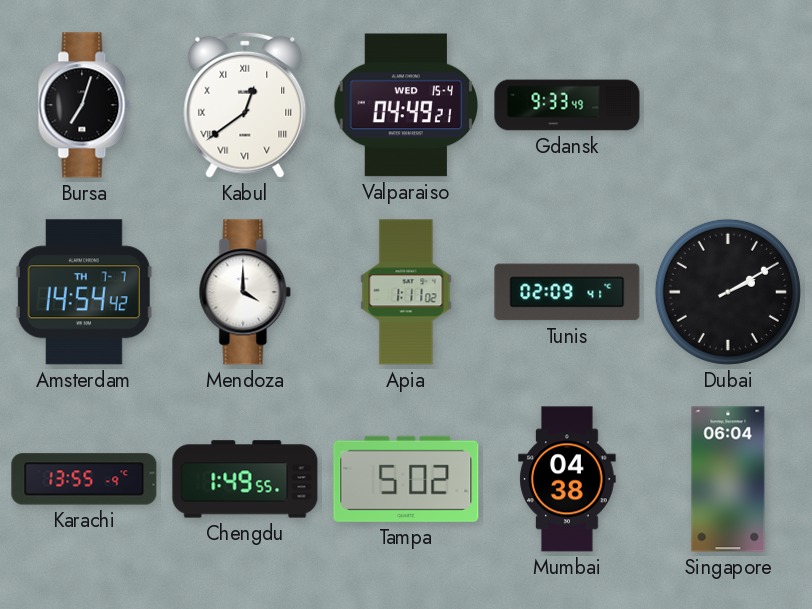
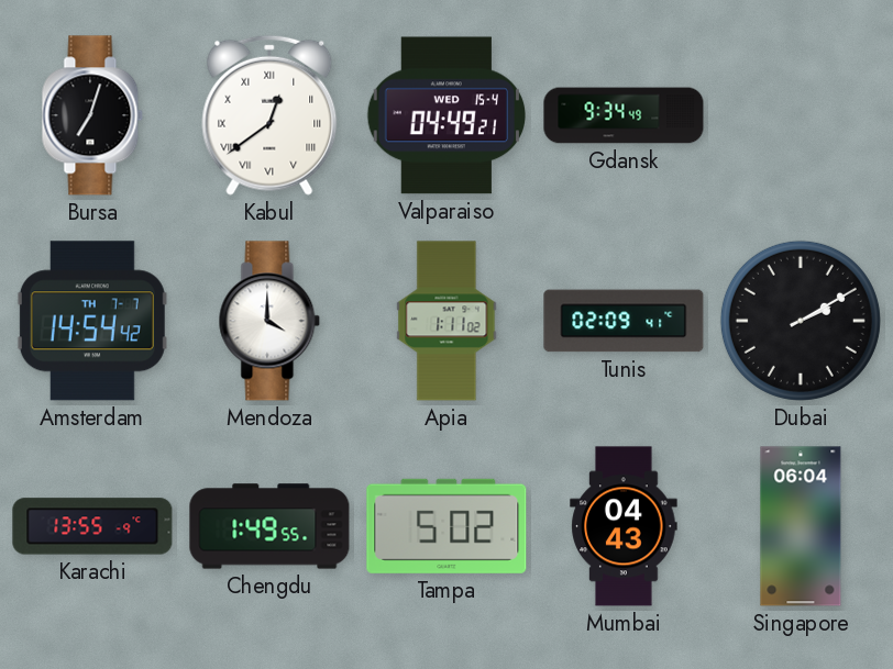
Gdansk: 9:33 -> 9:34 (624, 115)
Mumbai: 04:38 -> 04:43 (624, 526)
